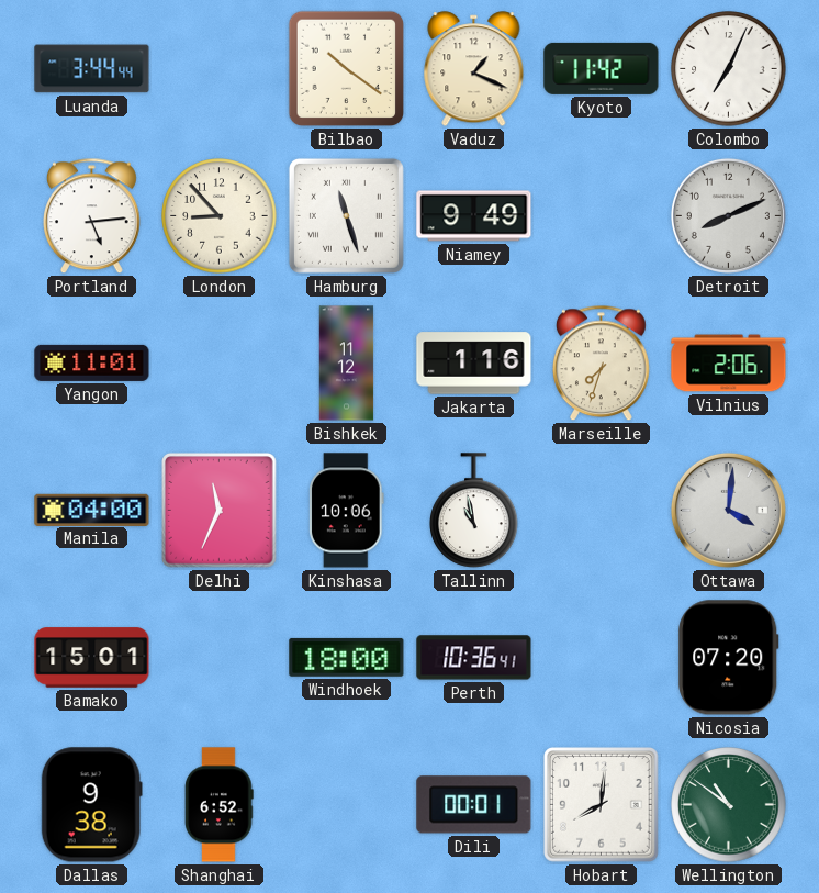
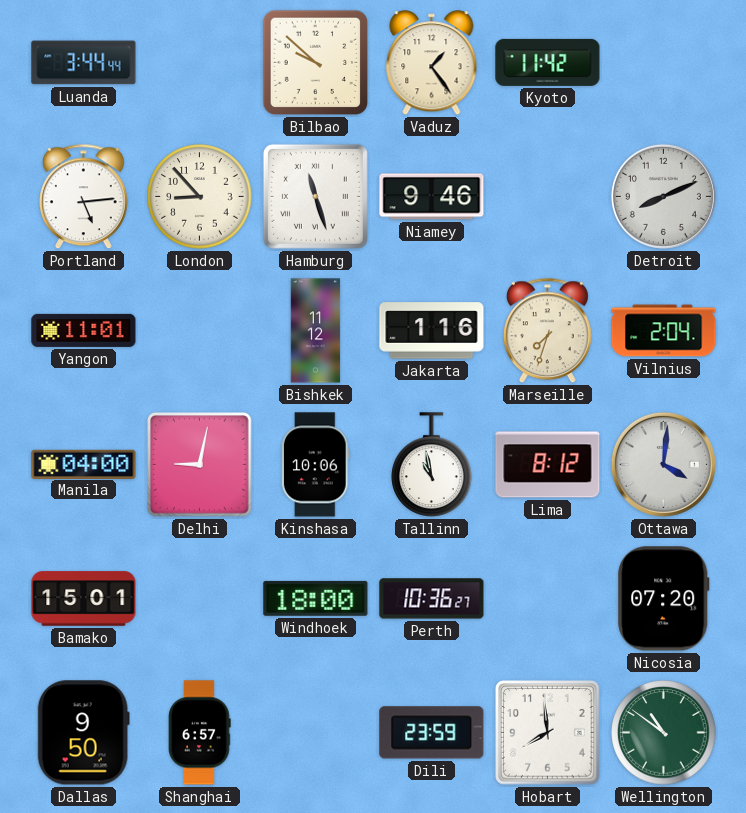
Bilbao: 10:21 -> 9:52 (316, 63)
Vaduz: 1:19 -> 1:24 (432, 63)
Colombo: 7:04 -> none (729, 69)
Niamey: 9:49 -> 9:46 (432, 197)
Vilnius: 2:06 -> 2:04 (664, 331)
Delhi: 11:34 -> 9:02 (200, 465)
Lima: none -> 8:12 (548, 465)
Perth: 10:36:41 -> 10:36:27 (432, 599)
Dallas: 9:38 -> 9:50 (83, 733)
Shanghai: 6:52 -> 6:57 (200, 733)
Dili: 00:01 -> 23:59 (432, 733)
Hobart: 8:01 -> 7:59 (548, 733)
